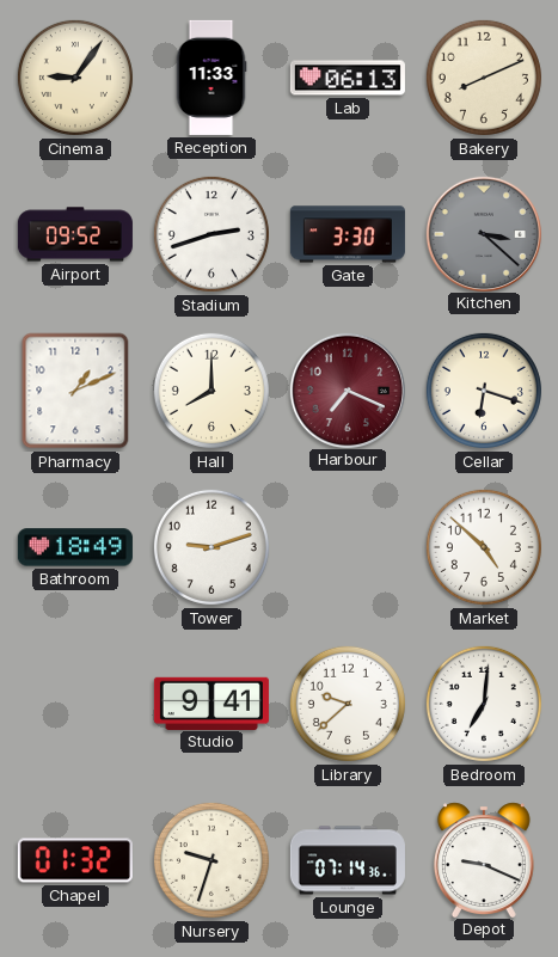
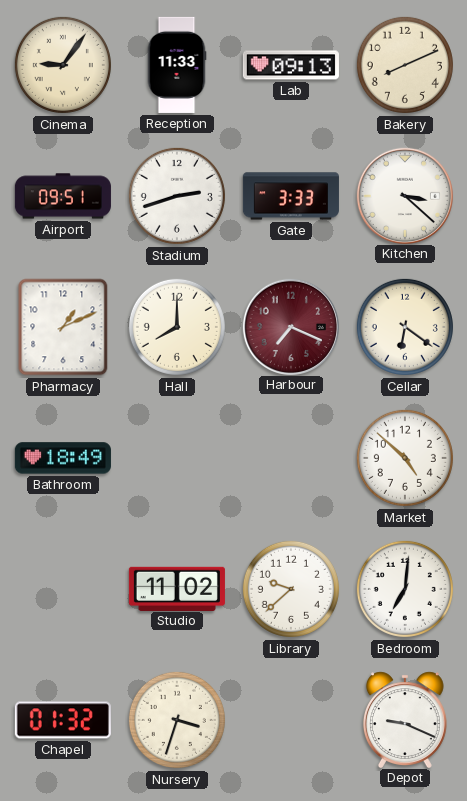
Lab: 06:13 -> 09:13 (291, 65)
Airport: 09:52 -> 09:51 (63, 196)
Gate: 3:30 -> 3:33 (291, 196)
Kitchen dial: grey -> white (404, 195)
Cellar: 6:18 -> 6:21 (405, 327)
Tower: 9:12 -> none (211, 547)
Studio: 9:41 -> 11:02 (177, 588)
Nursery: 9:33 -> 3:33 (177, 720)
Lounge: 07:14 -> none (348, 860)
